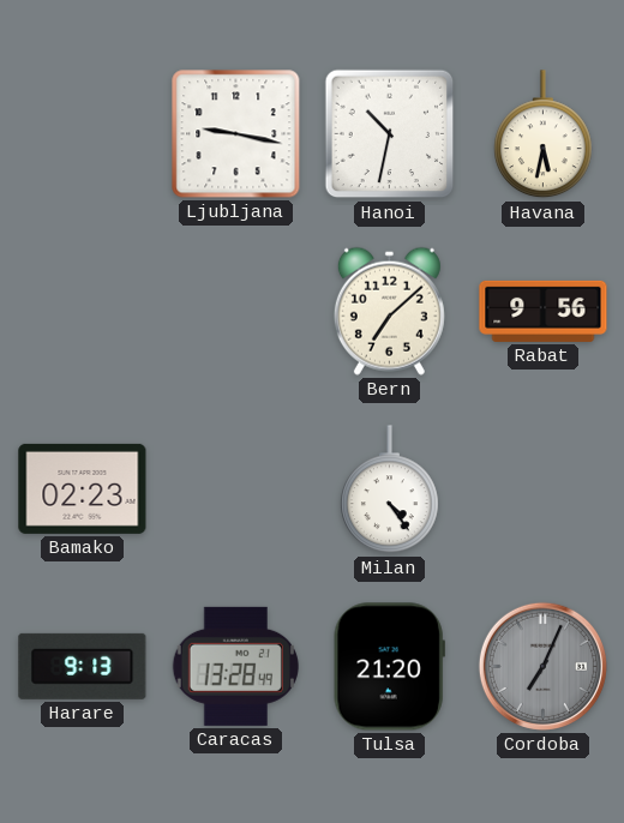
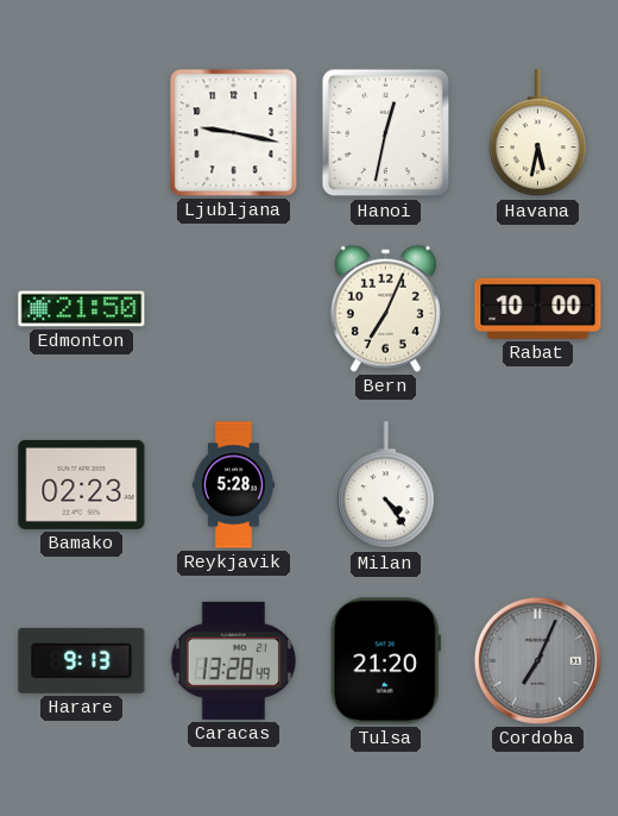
Hanoi: 10:32 -> 12:32 (386, 133)
Edmonton: none -> 21:50 (82, 309)
Bern: 7:08 -> 7:04 (385, 308)
Rabat: 9:56 -> 10:00 (538, 308)
Reykjavik: none -> 5:28 (233, 485)
